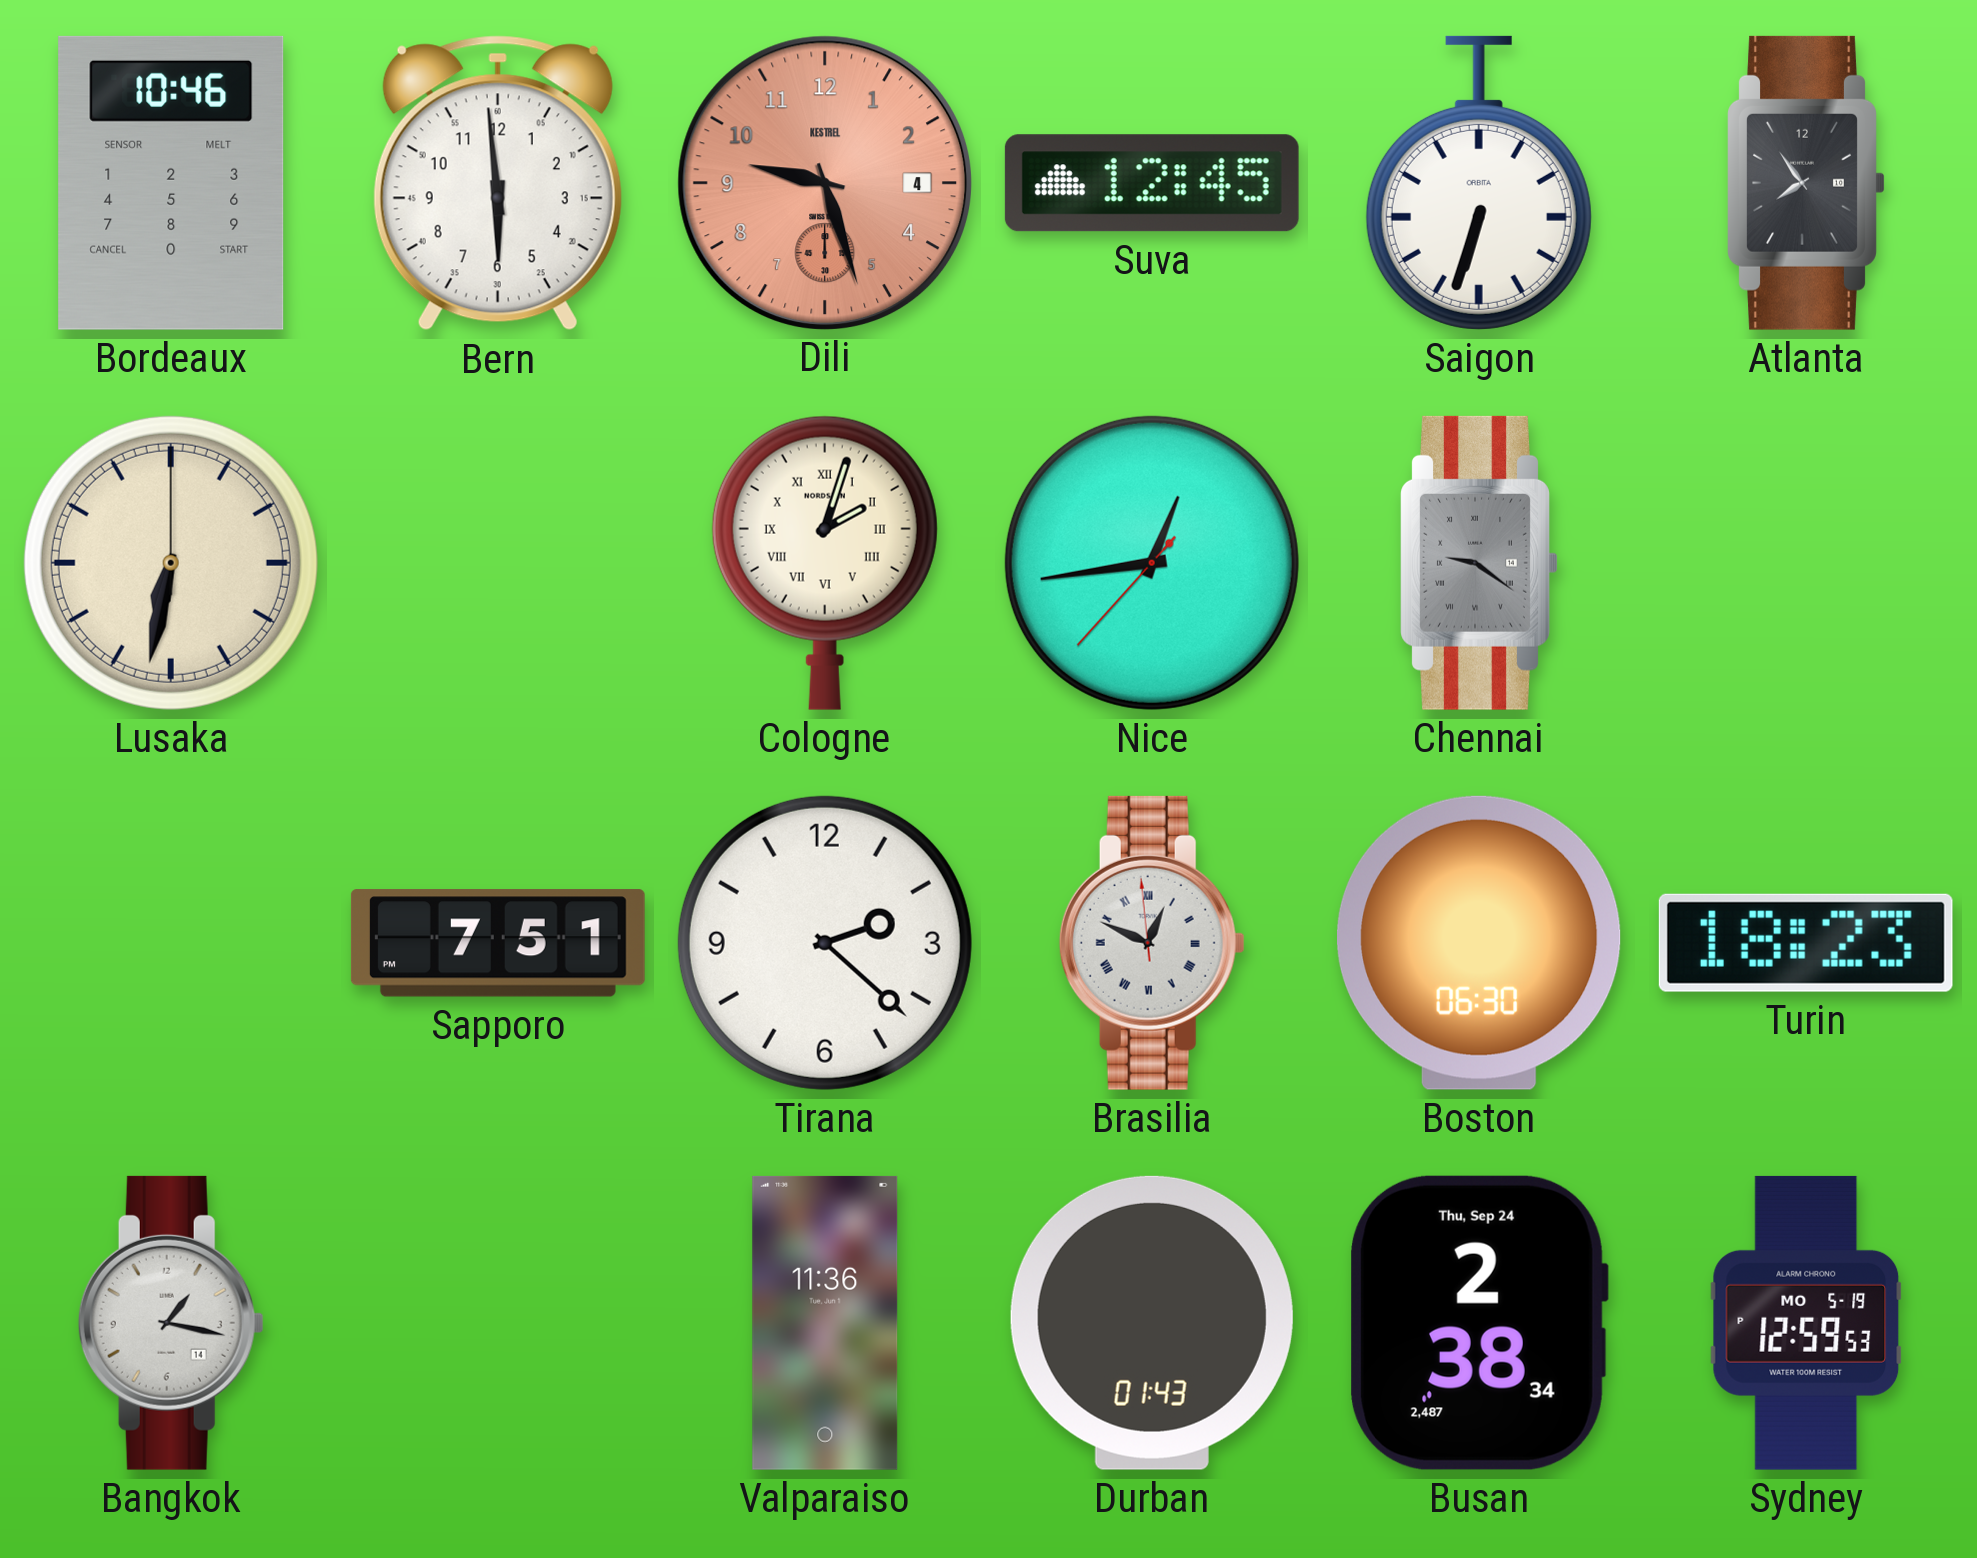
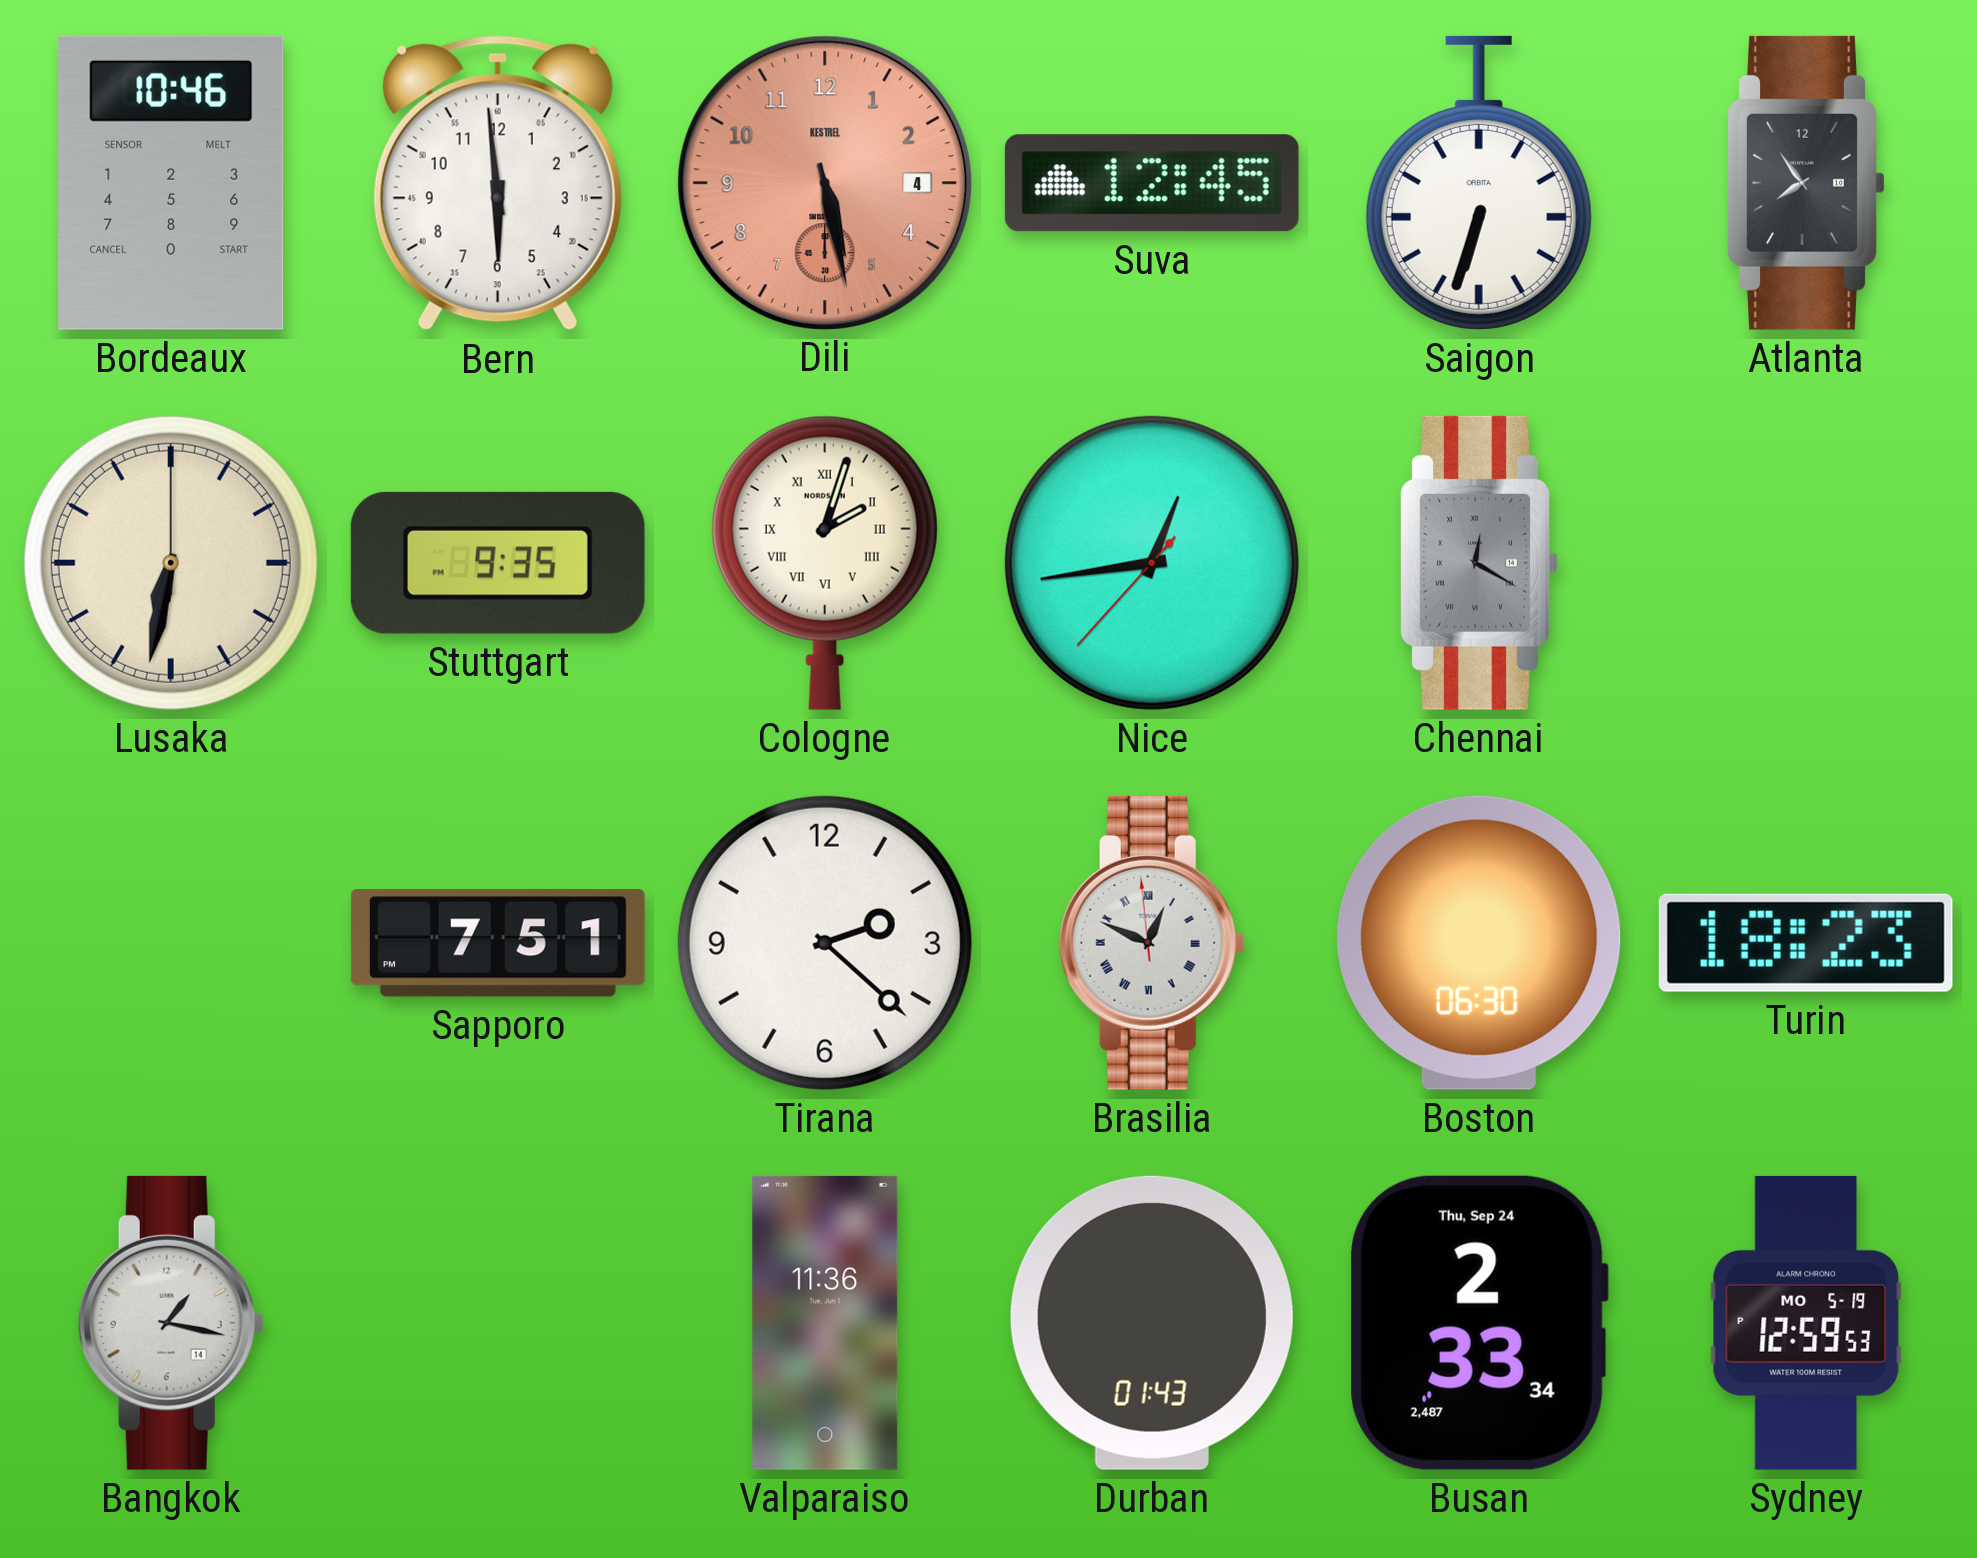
Dili: 9:27 -> 5:28 (824, 182)
Stuttgart: none -> 9:35 (498, 563)
Chennai: 9:21 -> 12:20 (1479, 563)
Busan: 2:38 -> 2:33 (1479, 1323)
